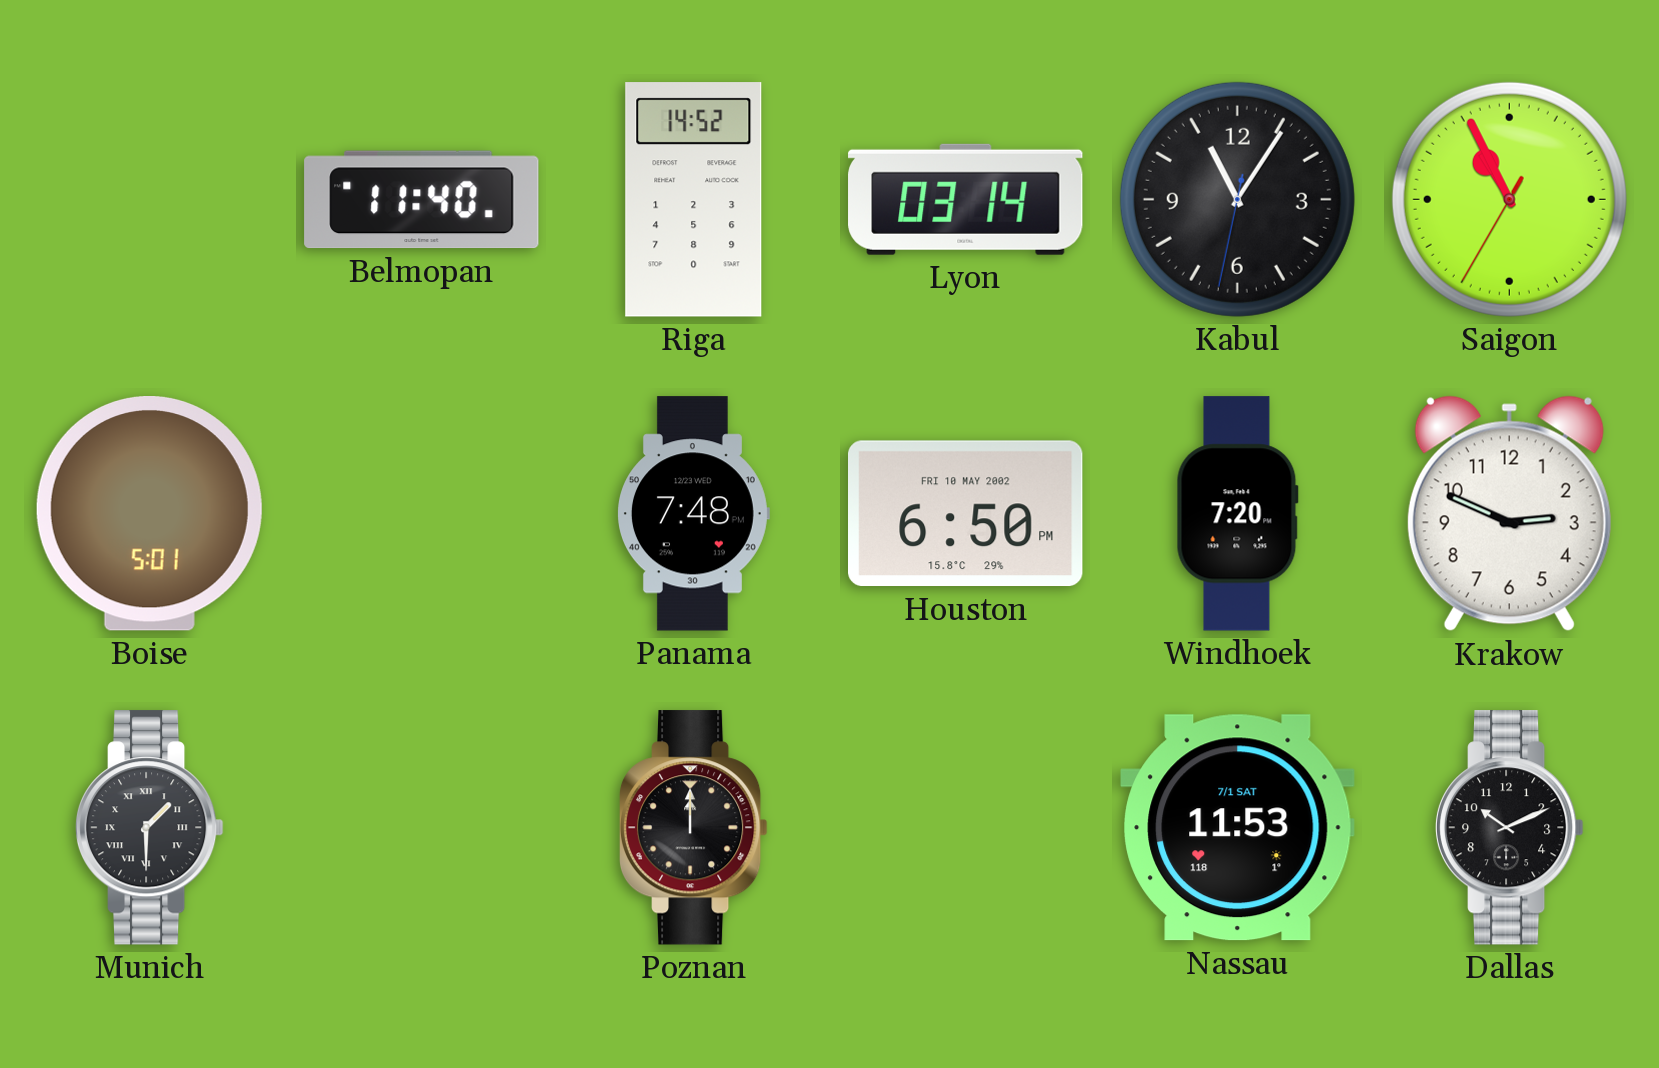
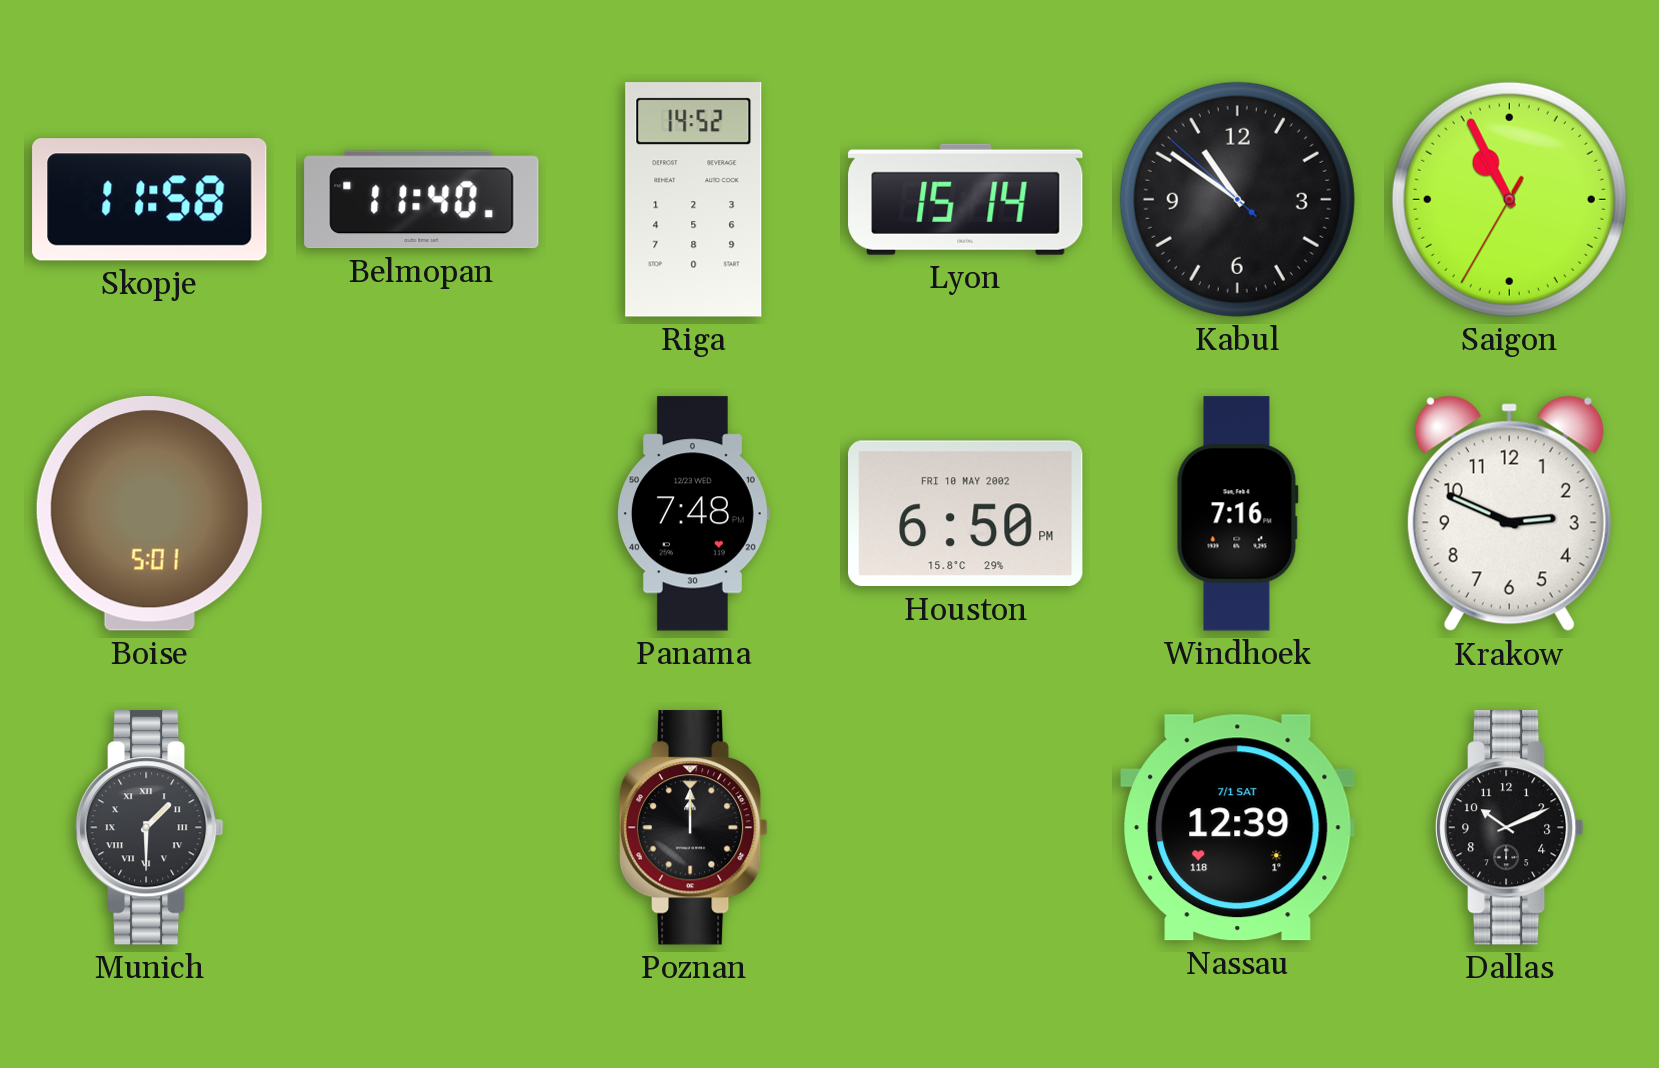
Skopje: none -> 11:58 (150, 200)
Lyon: 03:14 -> 15:14 (966, 199)
Kabul: 11:05 -> 10:50 (1237, 199)
Windhoek: 7:20 -> 7:16 (1237, 514)
Nassau: 11:53 -> 12:39 (1238, 828)
